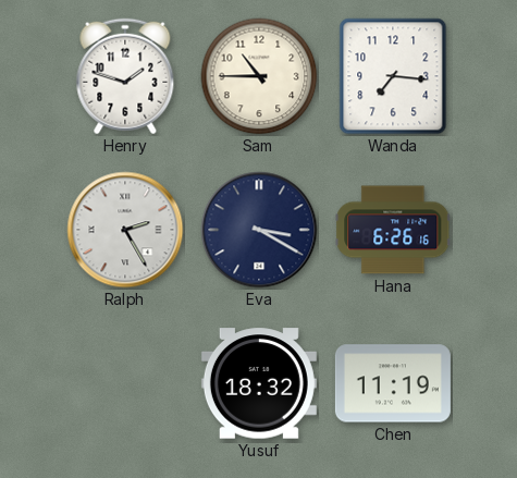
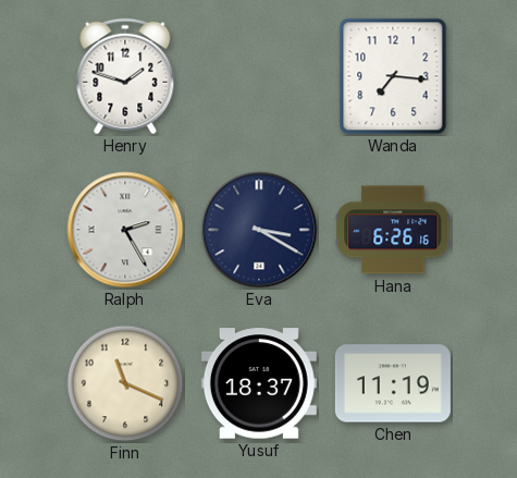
Sam: 10:45 -> none (259, 76)
Finn: none -> 11:19 (125, 383)
Yusuf: 18:32 -> 18:37 (259, 383)
